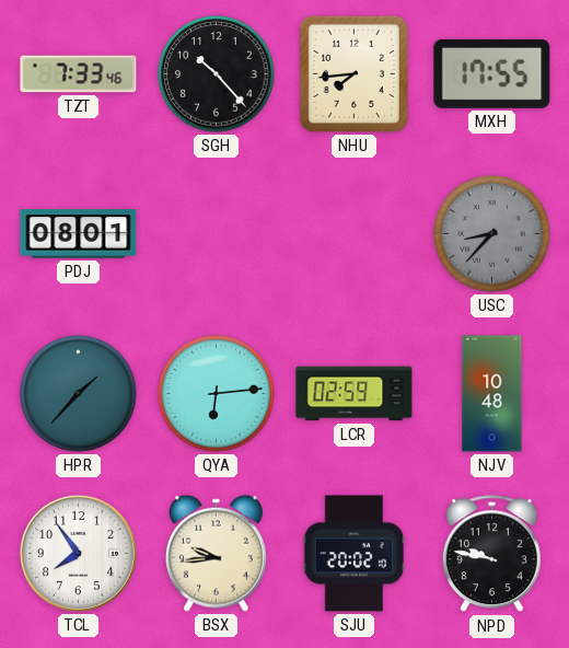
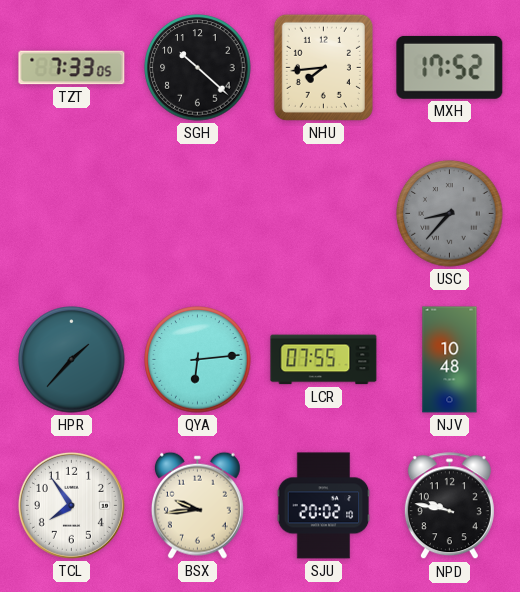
TZT: 7:33:46 -> 7:33:05 (72, 68)
SGH: 10:23 -> 10:22 (198, 68)
MXH: 17:55 -> 17:52 (450, 67)
PDJ: 08:01 -> none (79, 234)
LCR: 02:59 -> 07:55 (324, 360)
